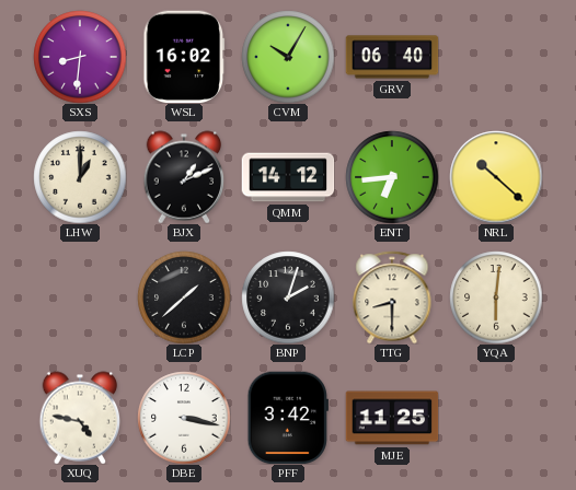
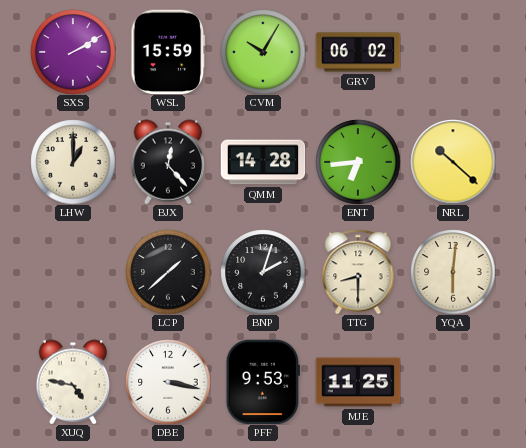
SXS: 8:31 -> 2:10 (73, 52)
WSL: 16:02 -> 15:59 (168, 52)
GRV: 06:40 -> 06:02 (358, 52)
BJX: 1:11 -> 12:23 (168, 162)
QMM: 14:12 -> 14:28 (263, 162)
PFF: 3:42 -> 9:53 (263, 382)
